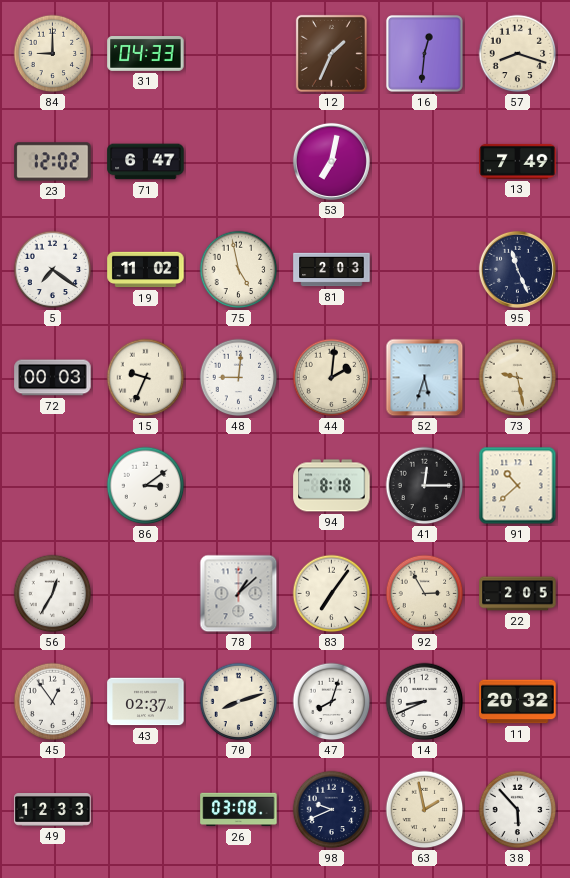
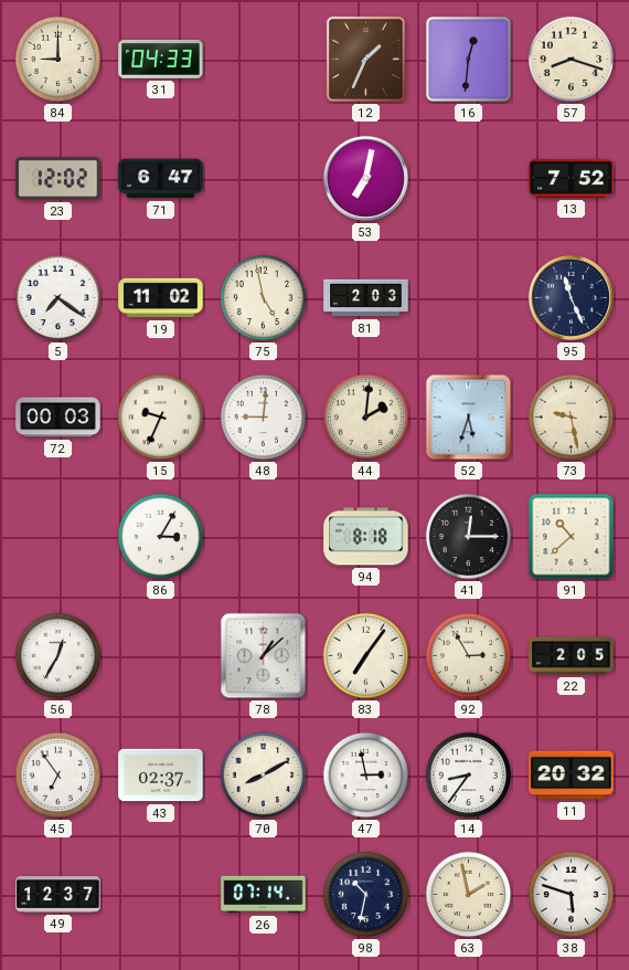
13: 7:49 -> 7:52 (572, 178)
86: 3:09 -> 3:05 (161, 537)
45: 12:54 -> 6:54 (58, 776)
70: 8:12 -> 8:10 (264, 776)
47: 8:03 -> 2:58 (366, 776)
14: 8:41 -> 8:36 (469, 776)
49: 12:33 -> 12:37 (58, 895)
26: 03:08 -> 07:14 (264, 895)
98: 9:41 -> 10:32 (366, 895)
38: 5:53 -> 5:48 (572, 895)
